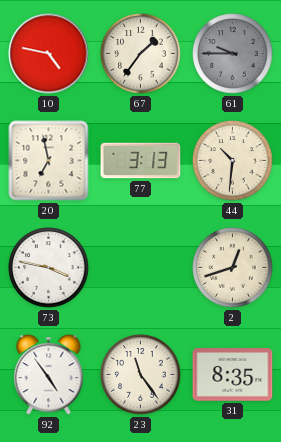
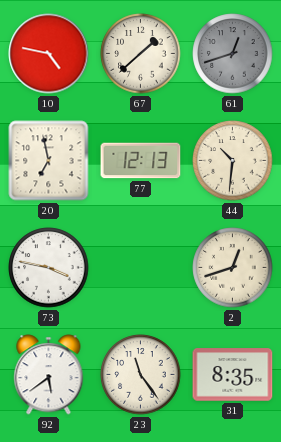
67: 1:36 -> 1:38 (141, 54)
61: 9:45 -> 12:42 (233, 54)
77: 3:13 -> 12:13 (141, 161)
92: 4:54 -> 5:39 (49, 375)
